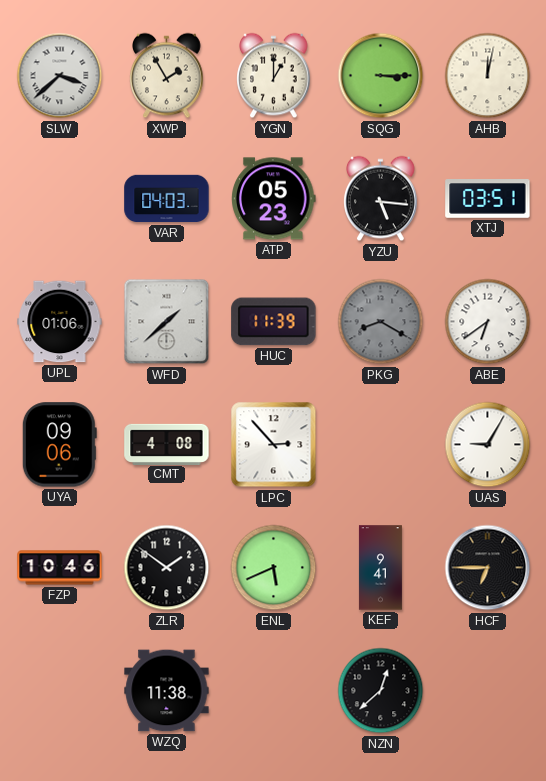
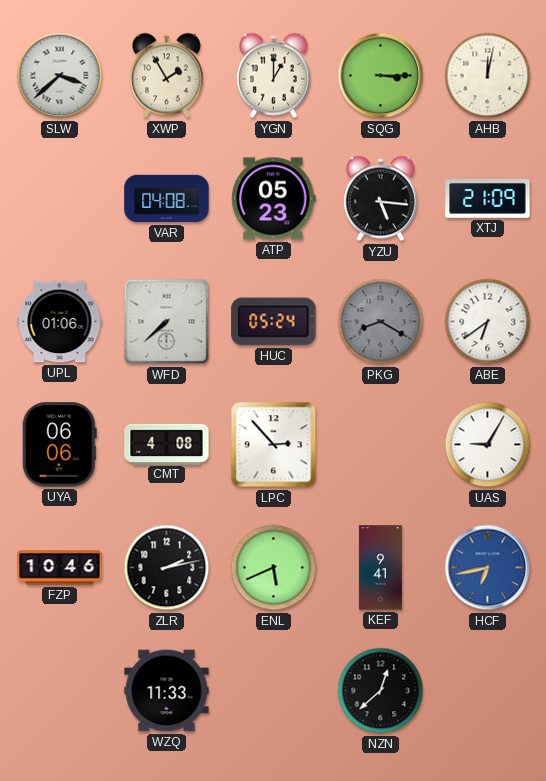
VAR: 04:03 -> 04:08 (167, 199)
XTJ: 03:51 -> 21:09 (488, 199)
WFD: 1:38 -> 7:38 (167, 322)
HUC: 11:39 -> 05:24 (274, 322)
UYA: 09:06 -> 06:06 (59, 445)
ZLR: 1:51 -> 2:13 (167, 568)
HCF: 6:45 -> 6:43 (488, 568)
HCF dial: black -> blue (488, 568)
WZQ: 11:38 -> 11:33 (167, 691)
